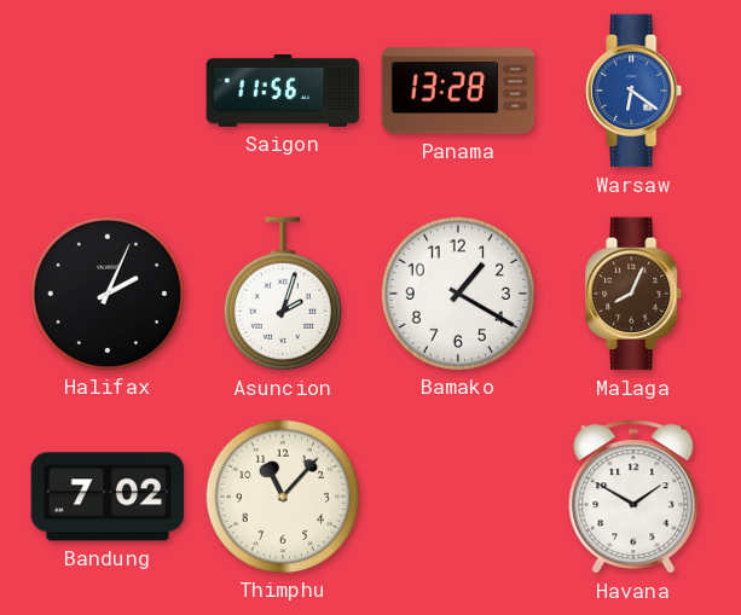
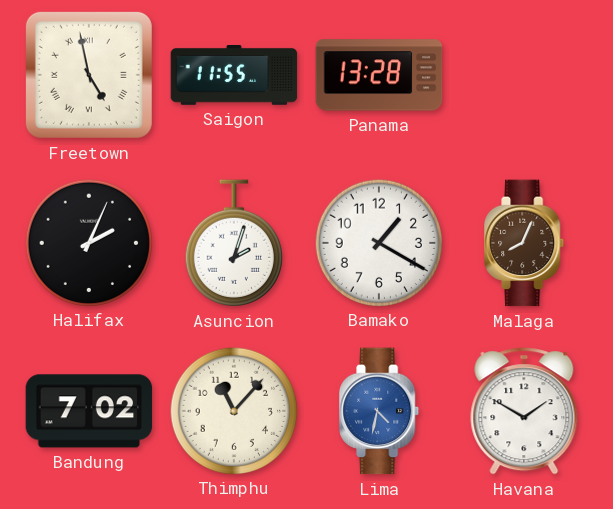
Freetown: none -> 4:58 (89, 75)
Saigon: 11:56 -> 11:55 (234, 76)
Warsaw: 6:21 -> none (635, 91)
Lima: none -> 4:32 (380, 411)
